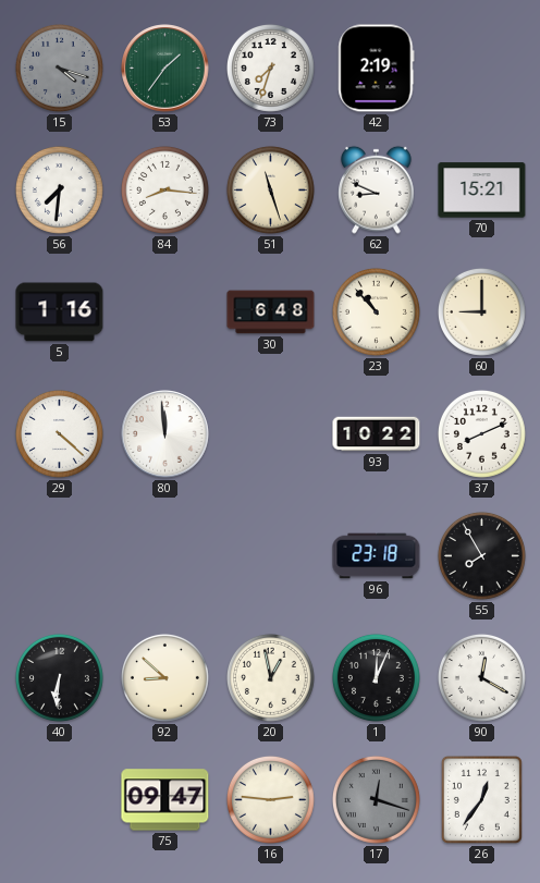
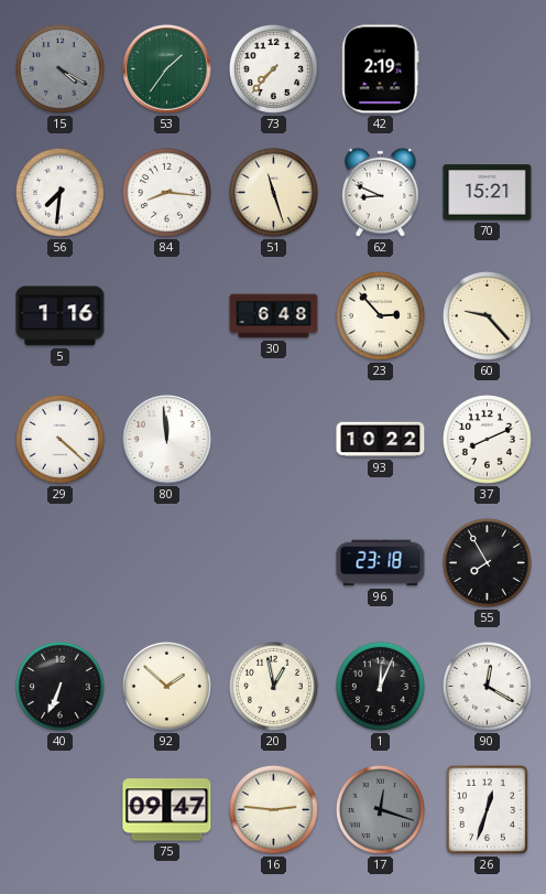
15: 4:18 -> 4:20 (59, 68)
73: 7:33 -> 7:37 (273, 68)
23: 10:53 -> 2:53 (380, 315)
60: 9:00 -> 9:23 (487, 315)
40: 6:31 -> 6:34 (59, 686)
92: 8:52 -> 1:52 (166, 686)
26: 12:36 -> 12:33 (487, 809)
